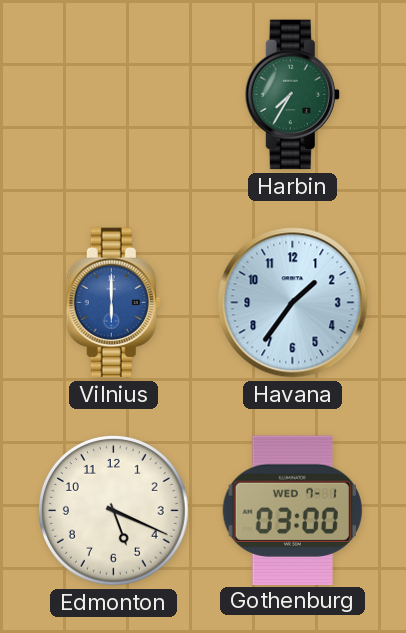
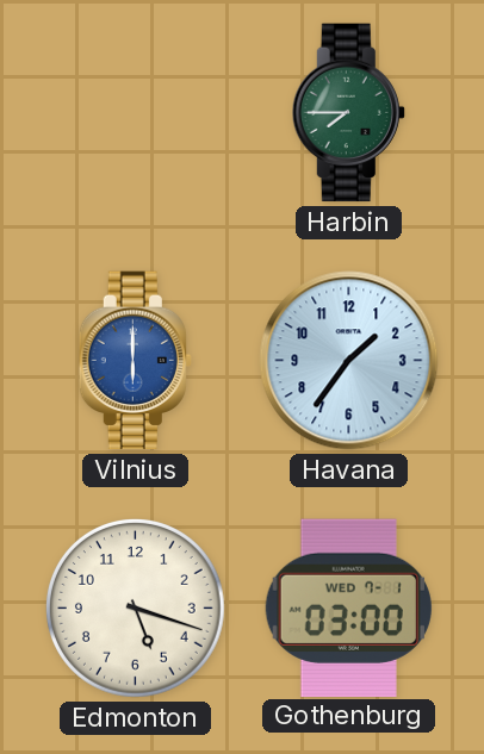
Harbin: 7:35 -> 7:45 (348, 113)
Edmonton: 5:19 -> 5:18 (136, 609)
